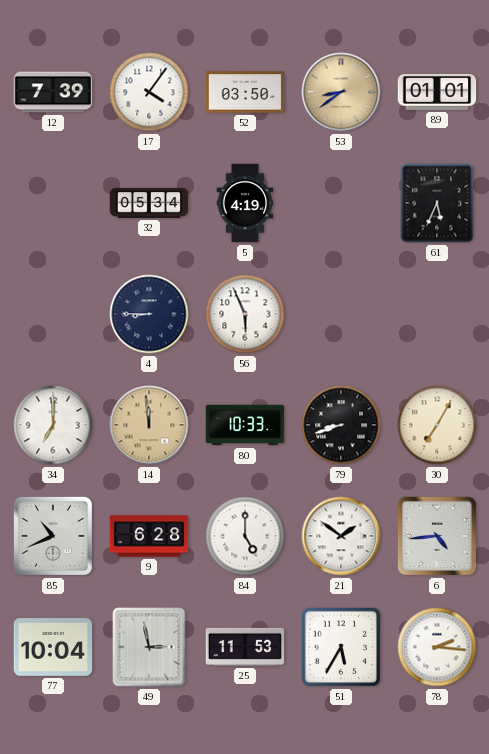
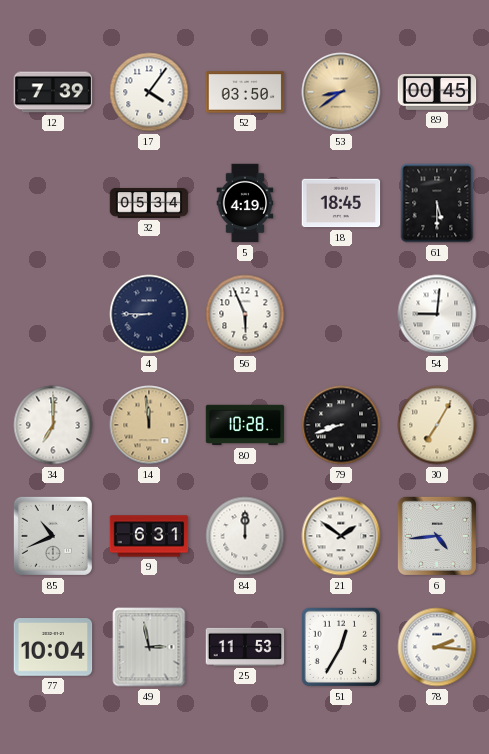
89: 01:01 -> 00:45 (437, 92)
18: none -> 18:45 (341, 203)
61: 5:34 -> 5:30 (437, 203)
54: none -> 9:01 (437, 314)
80: 10:33 -> 10:28 (245, 425)
9: 6:28 -> 6:31 (149, 536)
84: 5:00 -> 12:00 (245, 536)
51: 5:35 -> 12:35 (341, 647)
